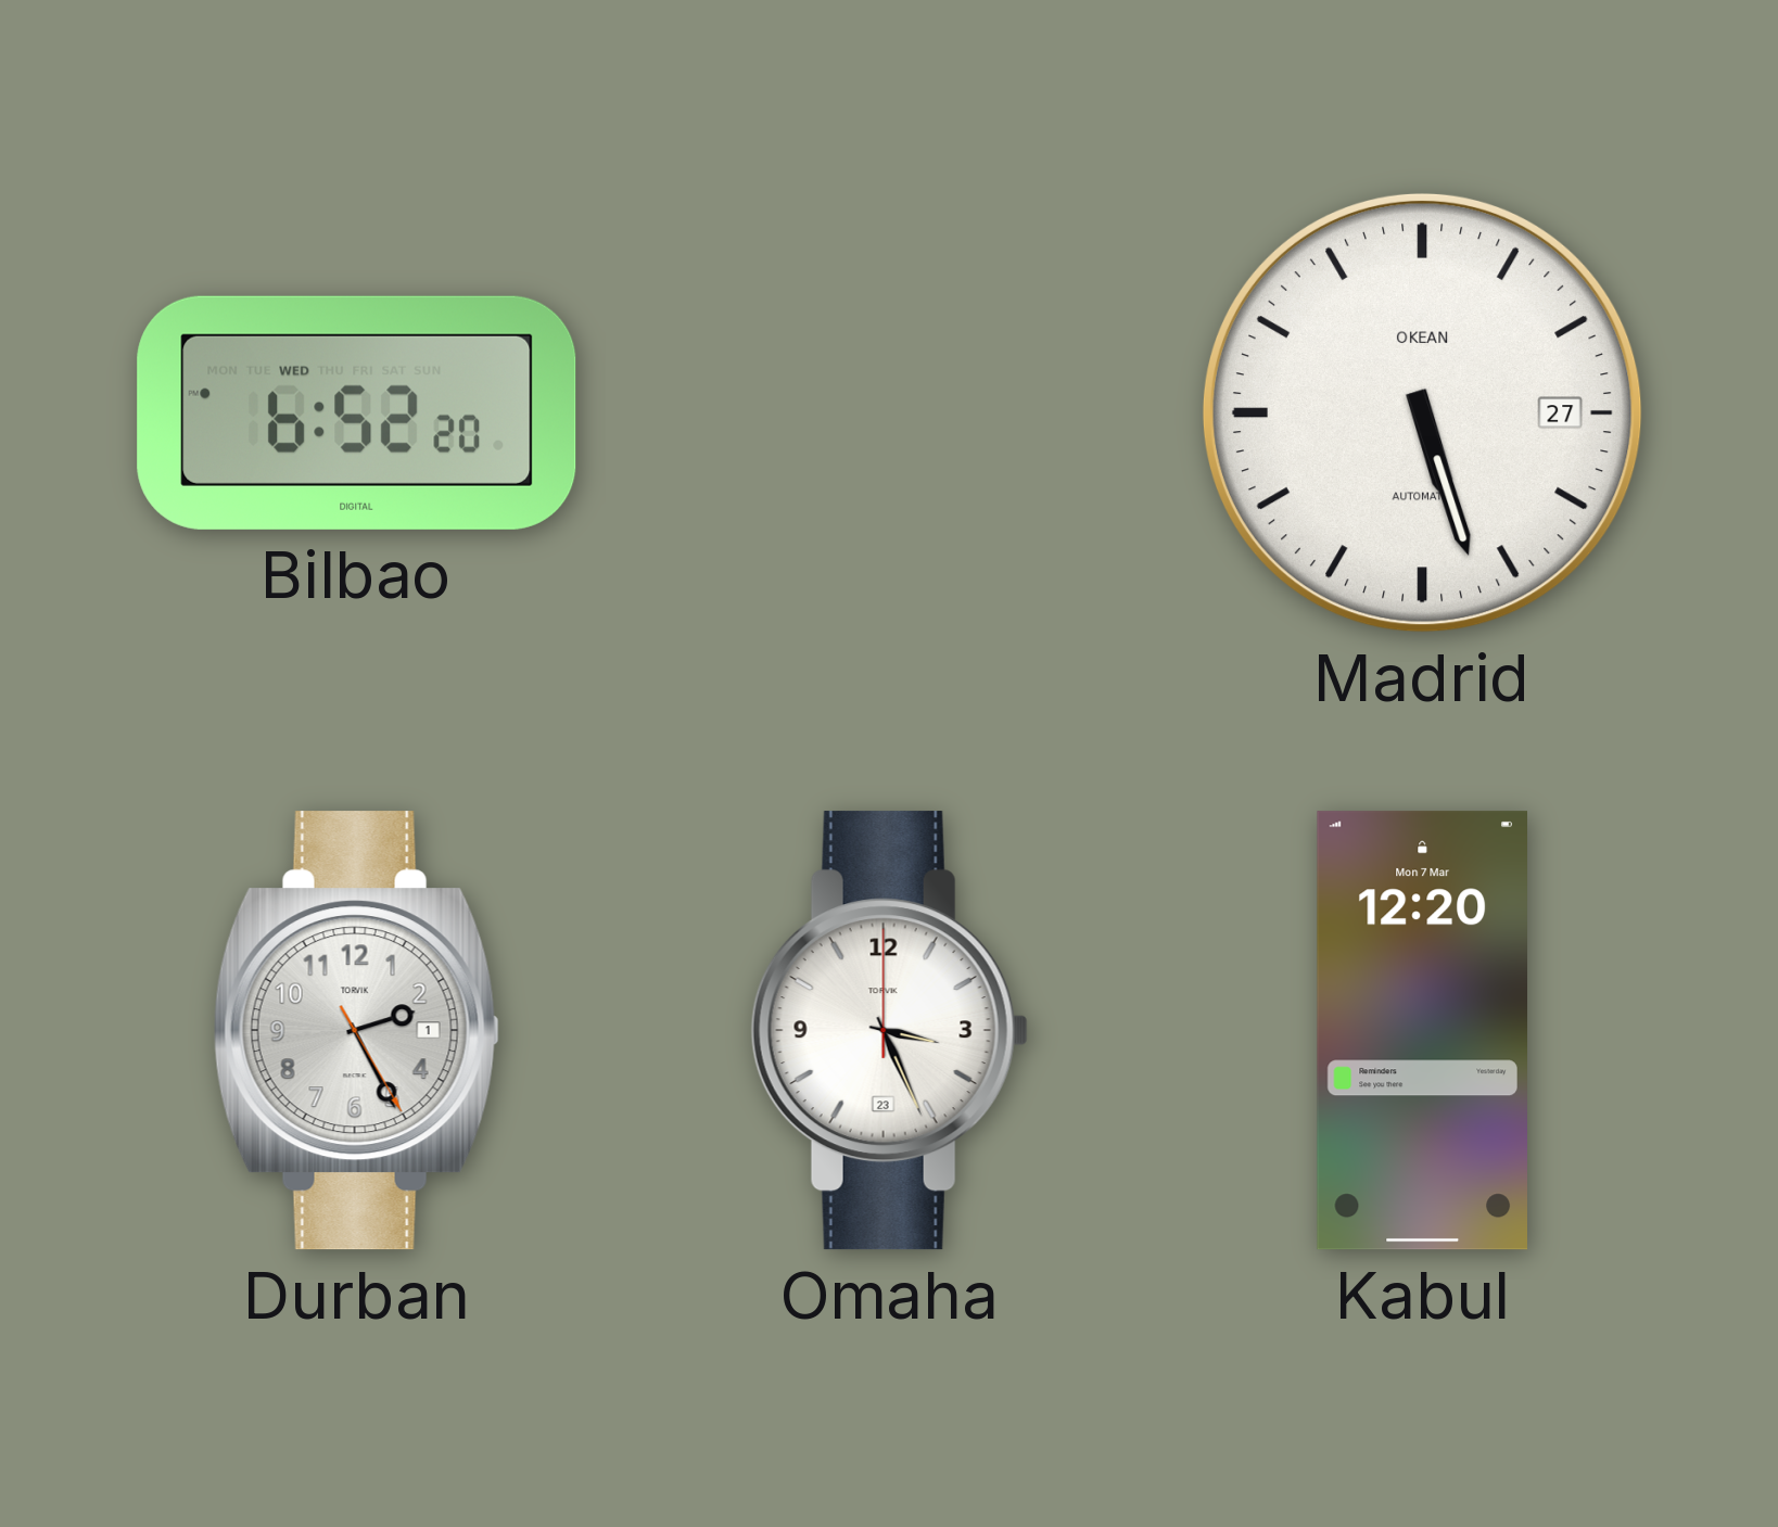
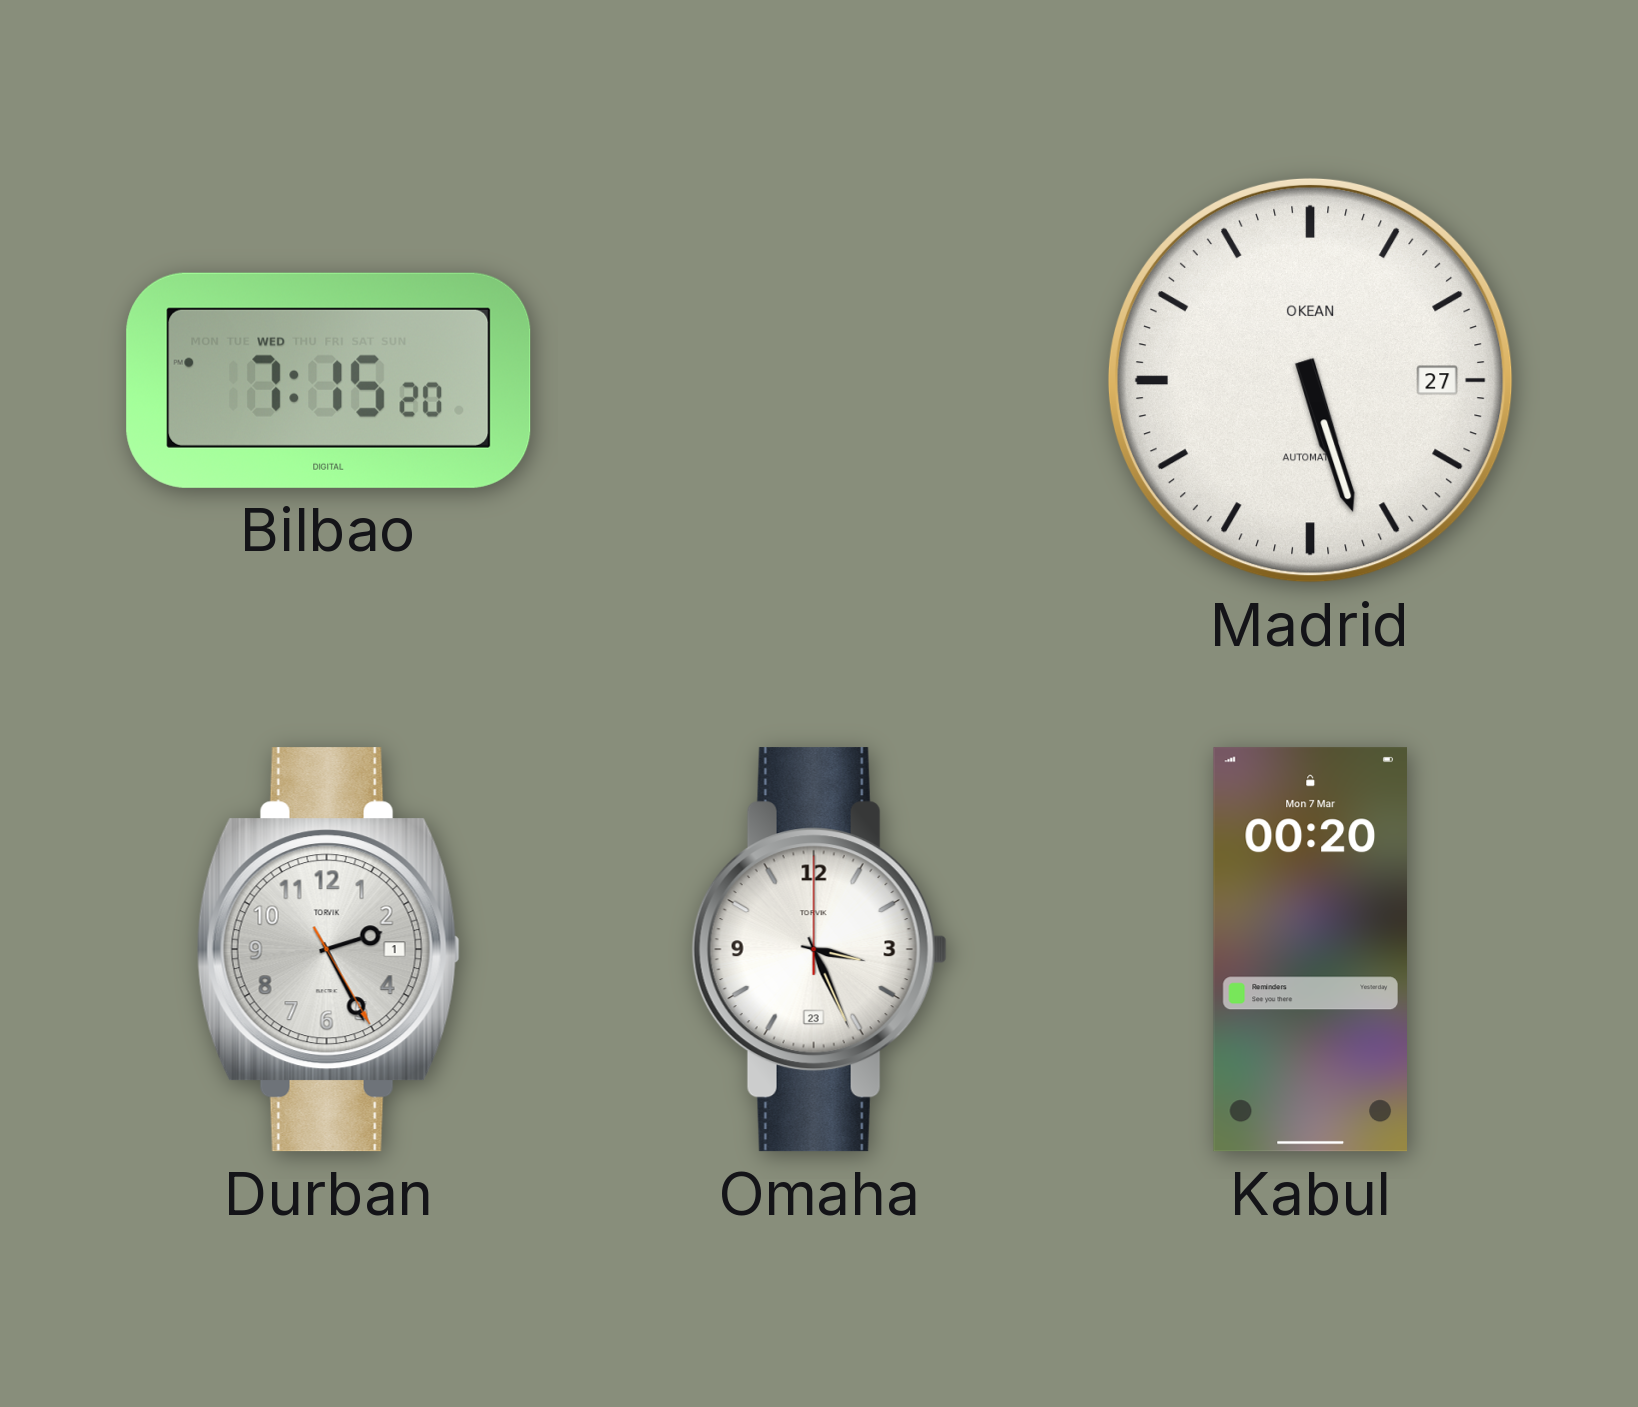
Bilbao: 6:52 -> 7:15 (329, 380)
Kabul: 12:20 -> 00:20 (1310, 950)
